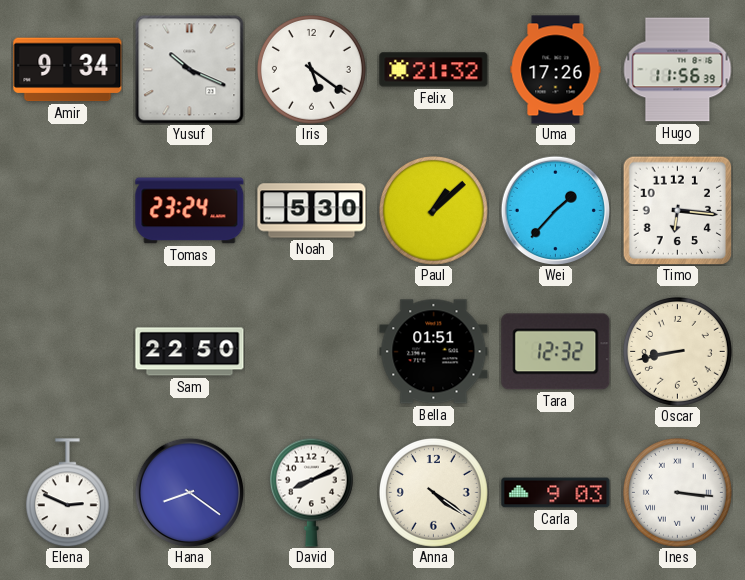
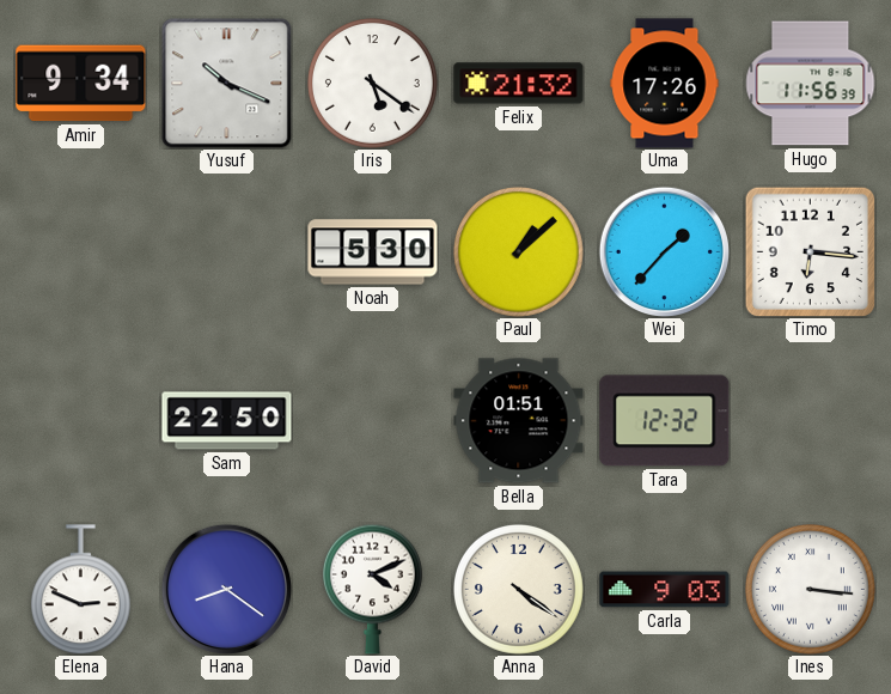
Tomas: 23:24 -> none (190, 211)
Oscar: 8:43 -> none (677, 351)
David: 8:11 -> 4:11 (372, 589)
